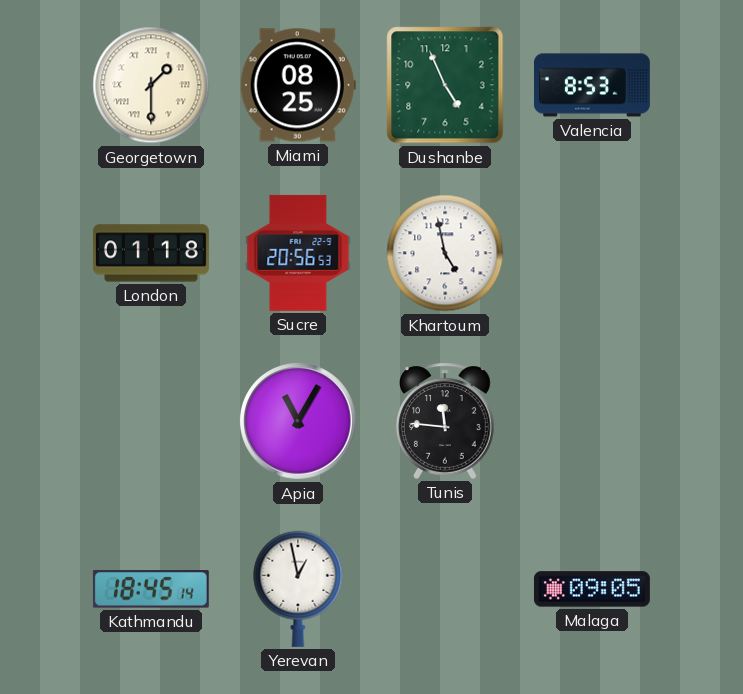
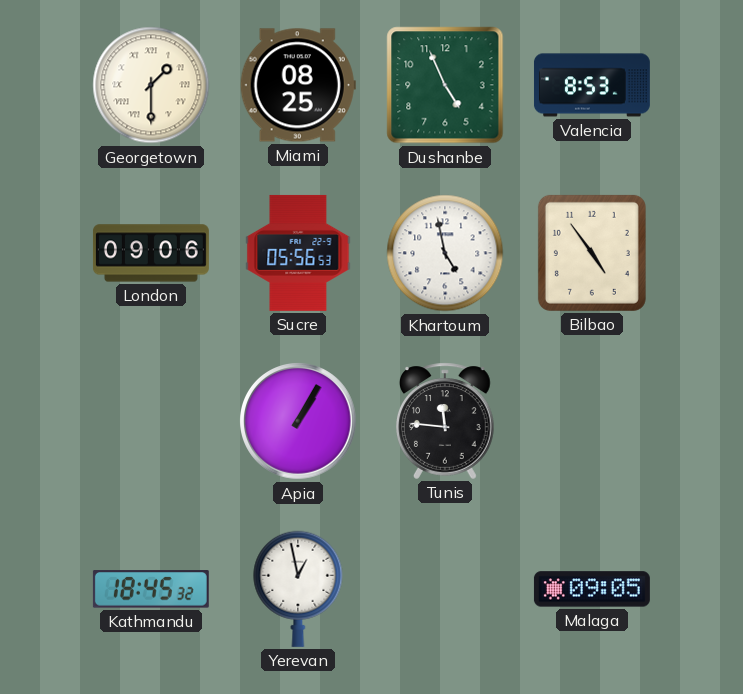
London: 01:18 -> 09:06 (151, 253)
Sucre: 20:56 -> 05:56 (298, 253)
Bilbao: none -> 4:54 (592, 253)
Apia: 11:05 -> 1:05 (299, 422)
Kathmandu: 18:45:14 -> 18:45:32 (151, 589)
